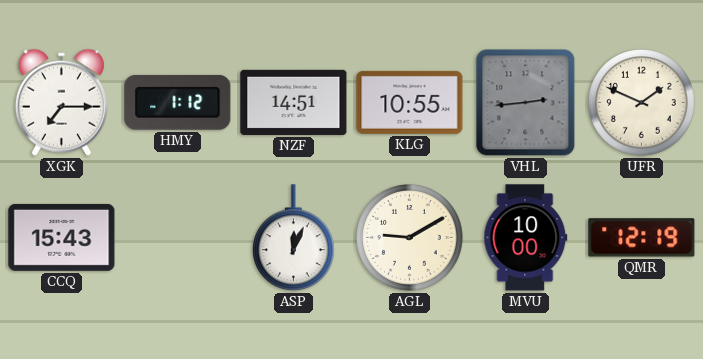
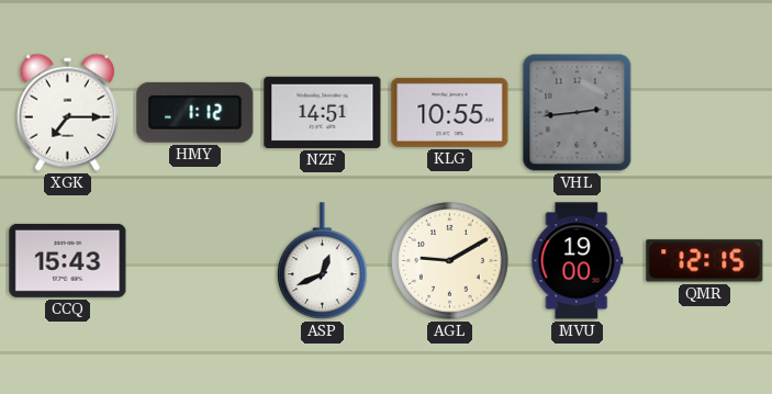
UFR: 1:49 -> none (642, 103)
ASP: 12:04 -> 12:41 (323, 261)
MVU: 10:00 -> 19:00 (578, 261)
QMR: 12:19 -> 12:15 (705, 261)
